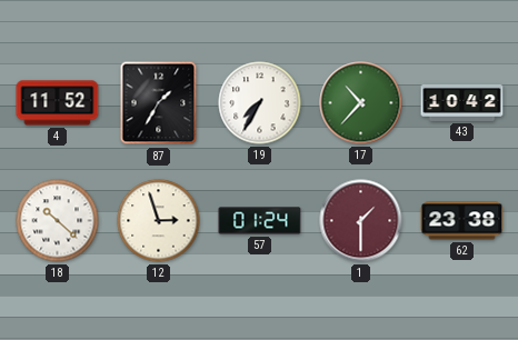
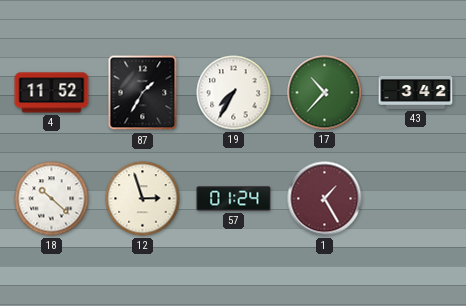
43: 10:42 -> 3:42 (416, 92)
1: 1:30 -> 1:25 (325, 199)
62: 23:38 -> none (462, 221)
